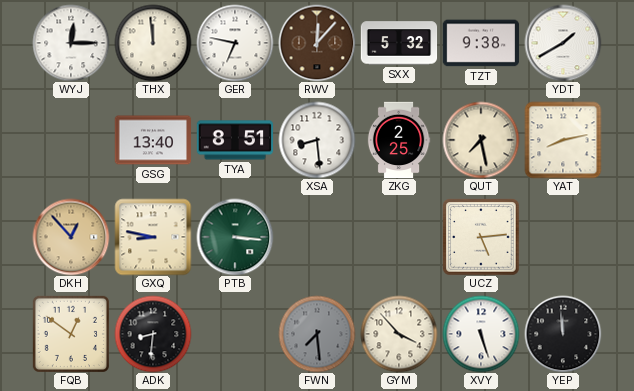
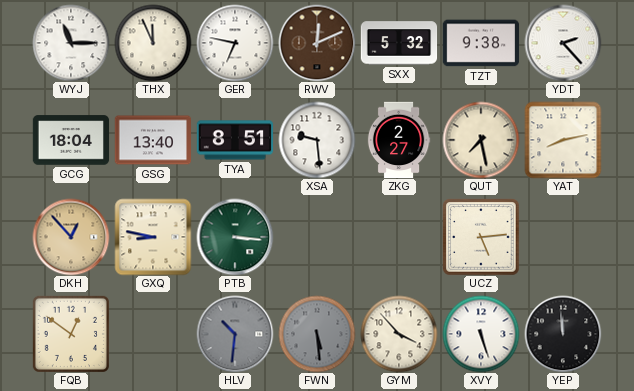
WYJ: 12:15 -> 11:15 (71, 43)
THX: 11:59 -> 11:56 (153, 43)
RWV: 12:07 -> 12:11 (317, 43)
YDT: 1:40 -> 2:23 (563, 43)
GCG: none -> 18:04 (71, 140)
XSA: 8:29 -> 9:29 (317, 140)
ZKG: 2:25 -> 2:27 (399, 140)
ADK: 8:31 -> none (153, 334)
HLV: none -> 10:31 (235, 334)
FWN: 7:29 -> 5:29 (317, 334)
